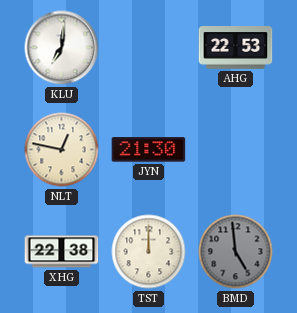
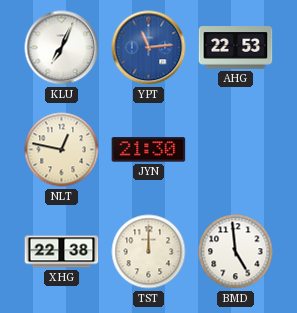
KLU: 7:01 -> 7:04 (62, 48)
YPT: none -> 11:14 (149, 48)
BMD dial: grey -> white (236, 252)
